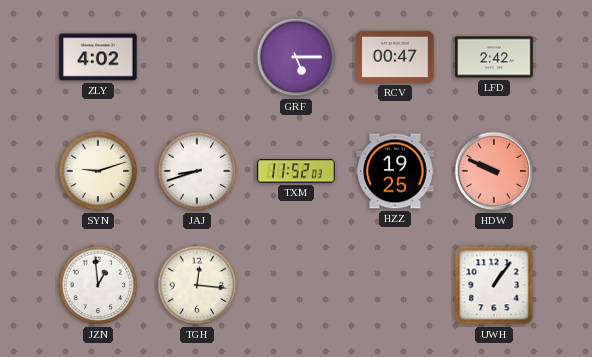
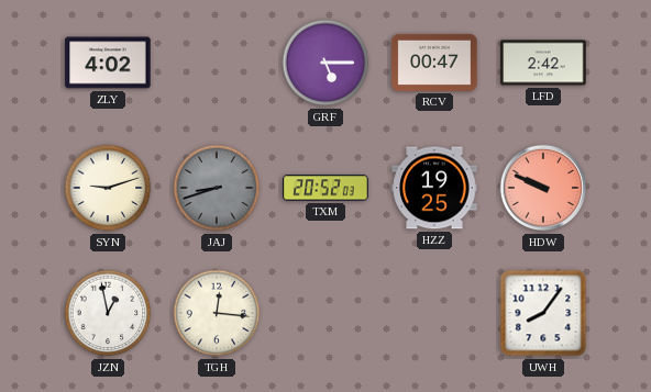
JAJ dial: white -> grey (217, 188)
TXM: 11:52 -> 20:52 (325, 188)
JZN: 12:59 -> 12:58 (108, 313)
UWH: 1:06 -> 8:06 (543, 313)
